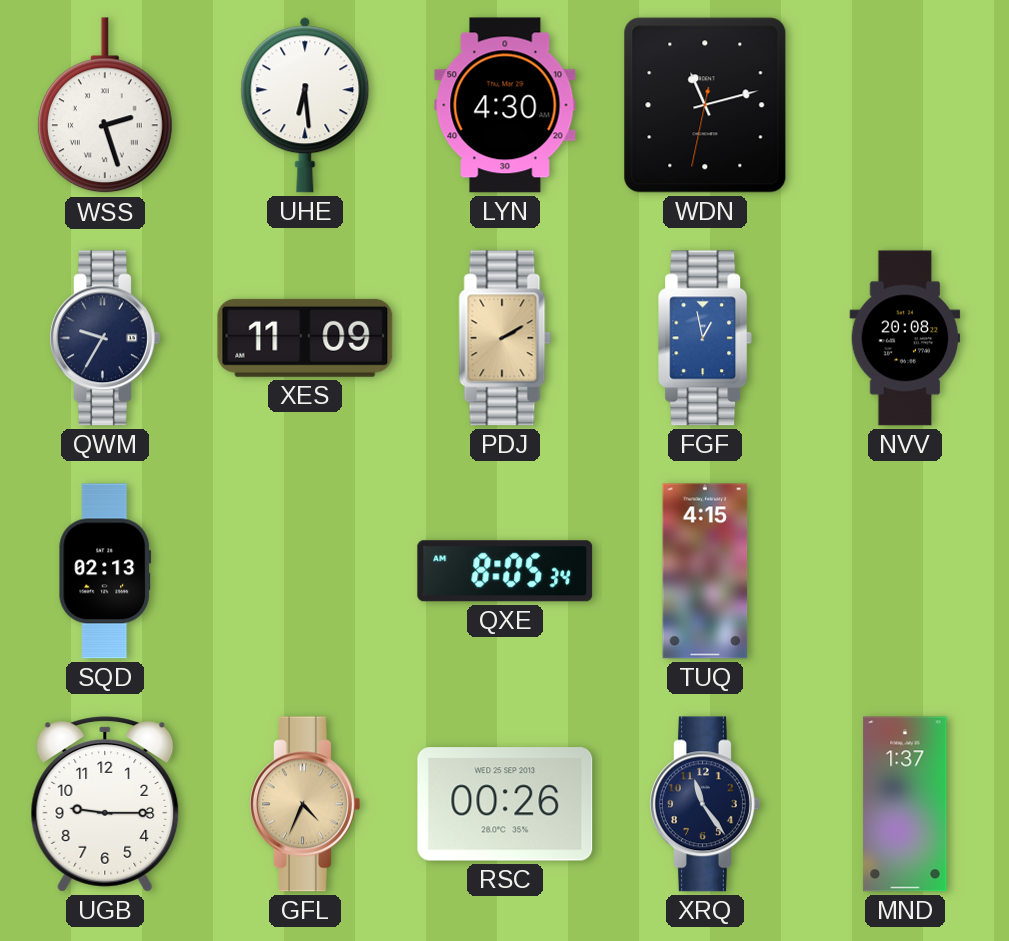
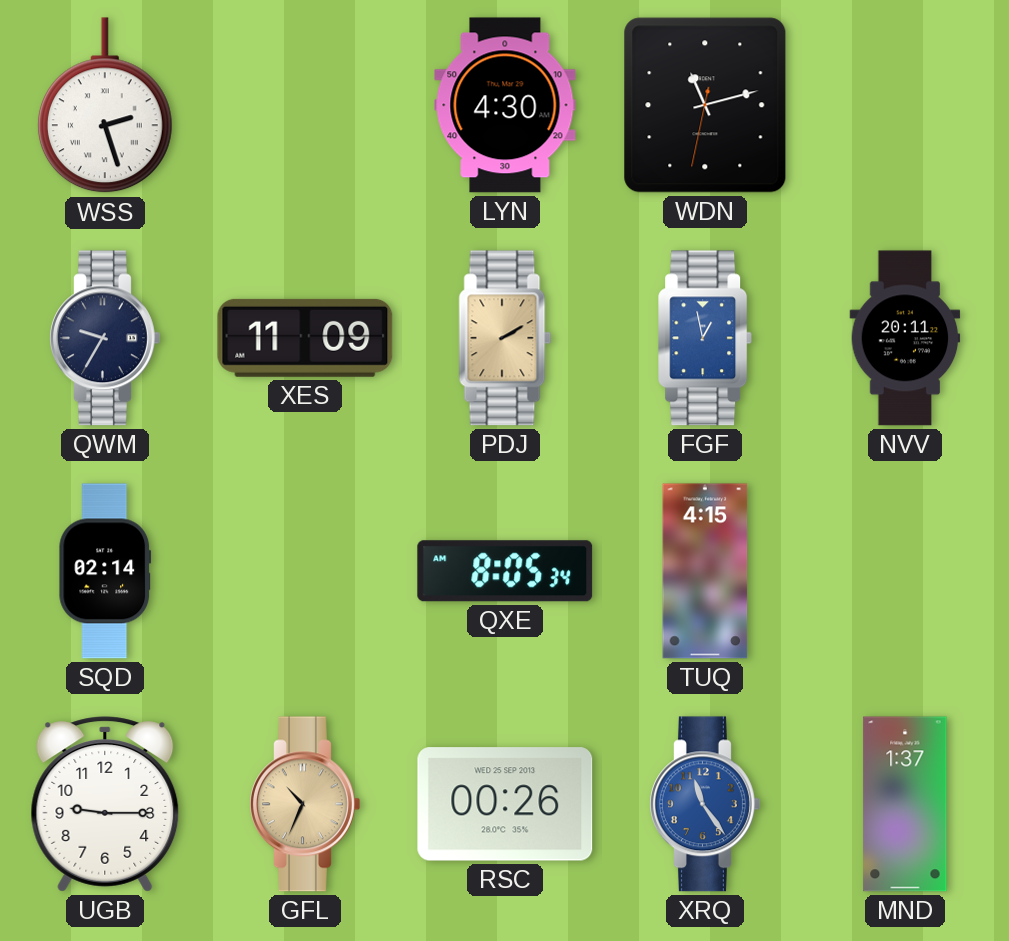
UHE: 6:29 -> none (305, 105)
NVV: 20:08 -> 20:11 (905, 338)
SQD: 02:13 -> 02:14 (105, 571)
GFL: 4:34 -> 10:34 (305, 804)
XRQ dial: navy -> blue (705, 804)
